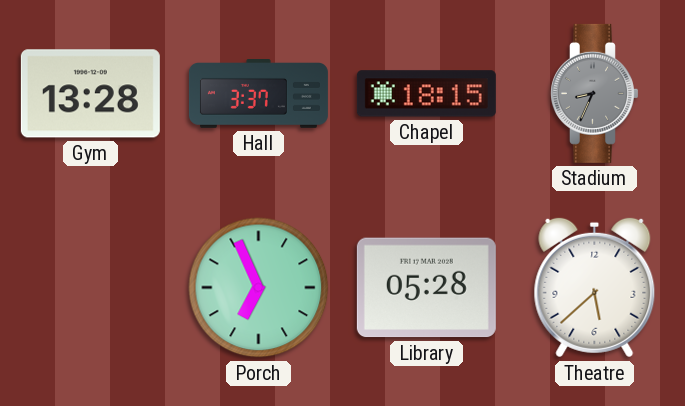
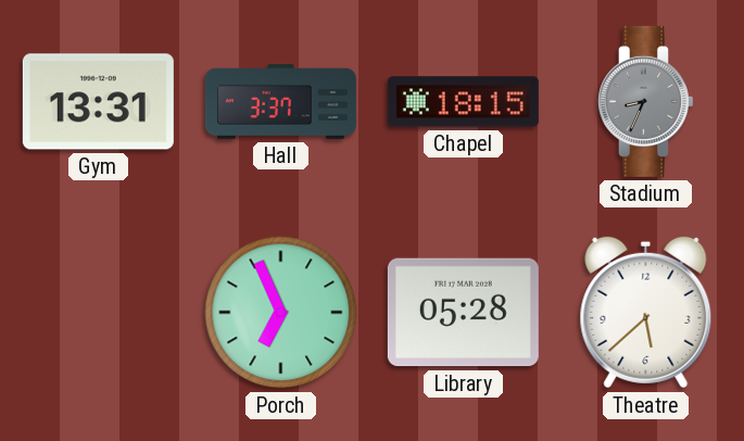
Gym: 13:28 -> 13:31 (98, 102)
